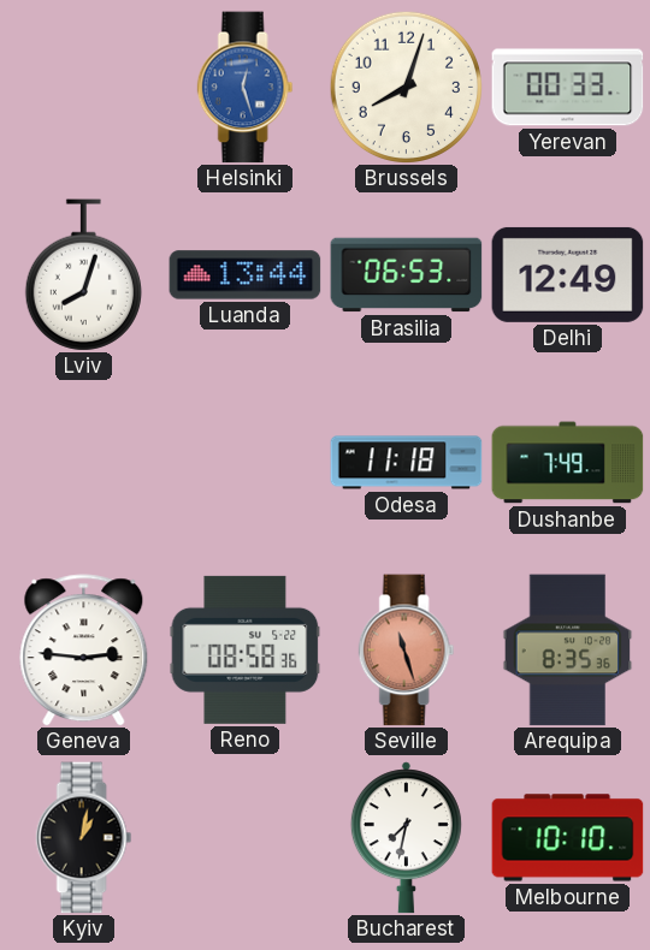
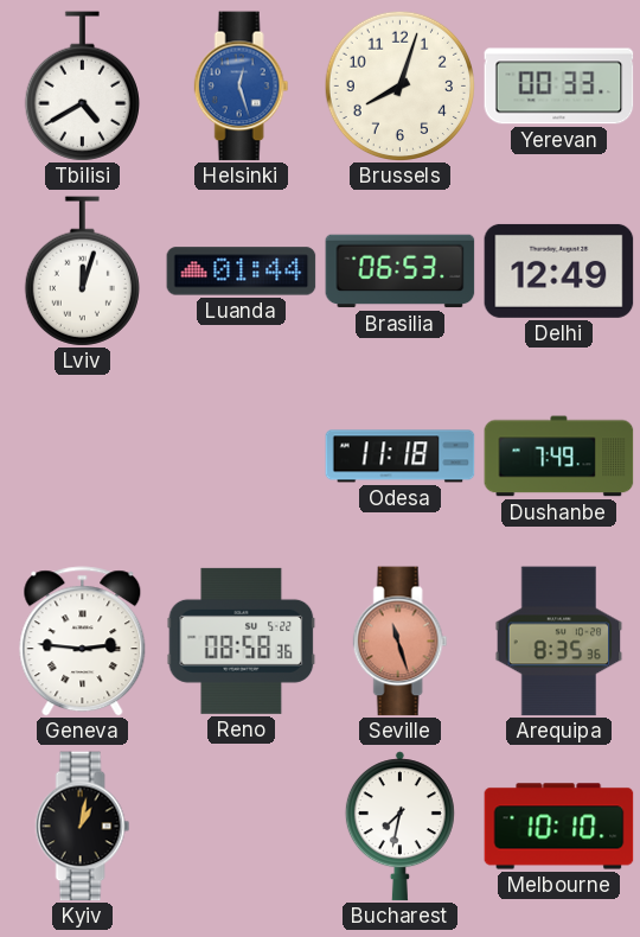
Tbilisi: none -> 4:40 (82, 87)
Lviv: 8:03 -> 12:03 (82, 272)
Luanda: 13:44 -> 01:44 (242, 272)
